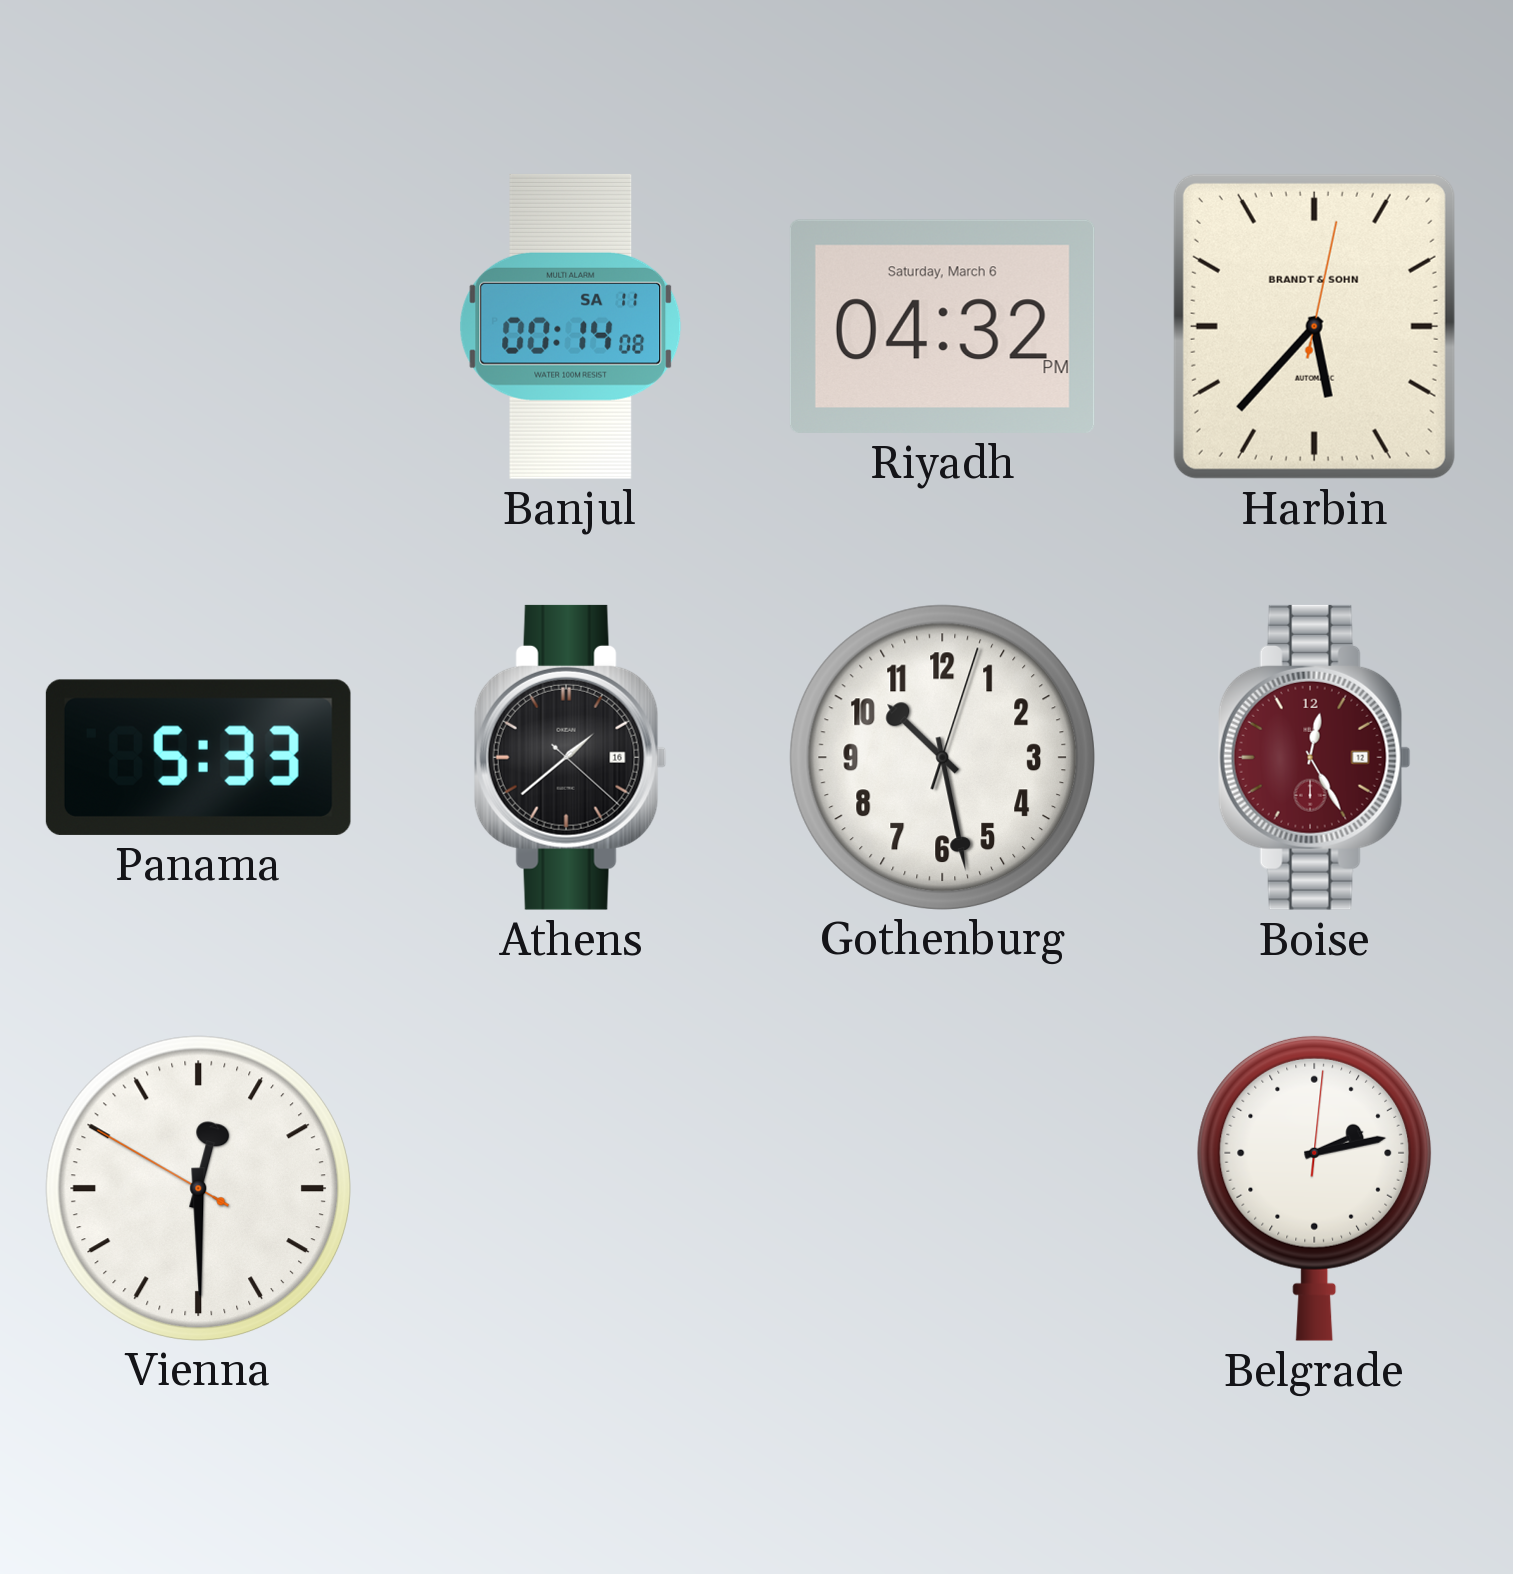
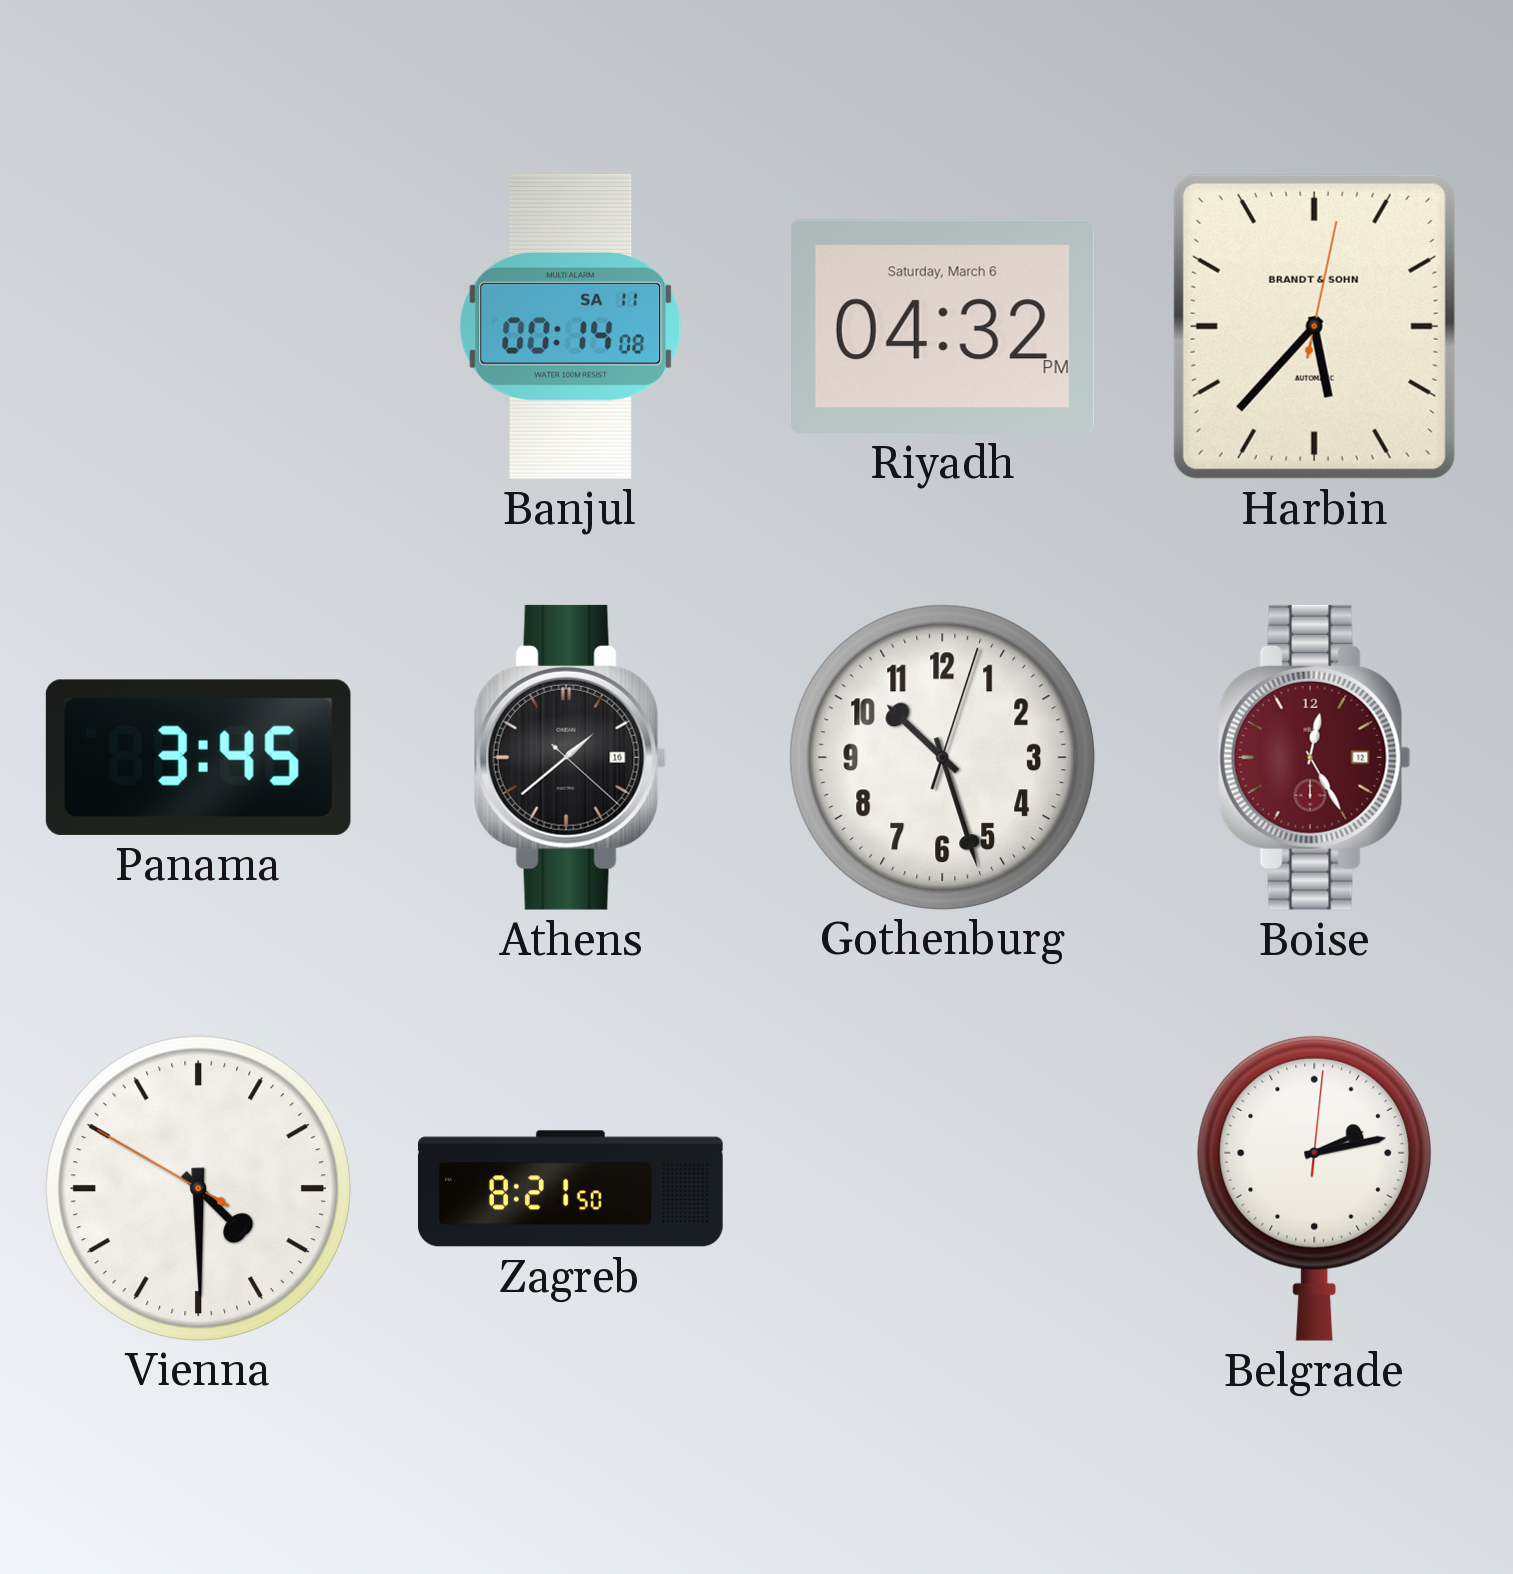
Panama: 5:33 -> 3:45 (198, 757)
Gothenburg: 10:28 -> 10:27 (942, 757)
Vienna: 12:29 -> 4:29 (198, 1188)
Zagreb: none -> 8:21 (570, 1189)
